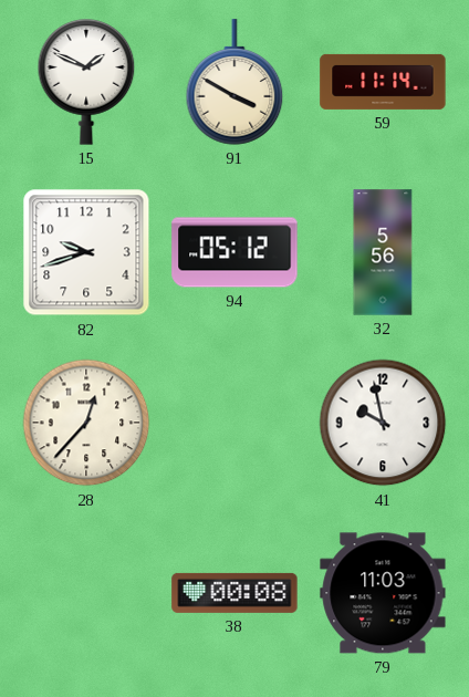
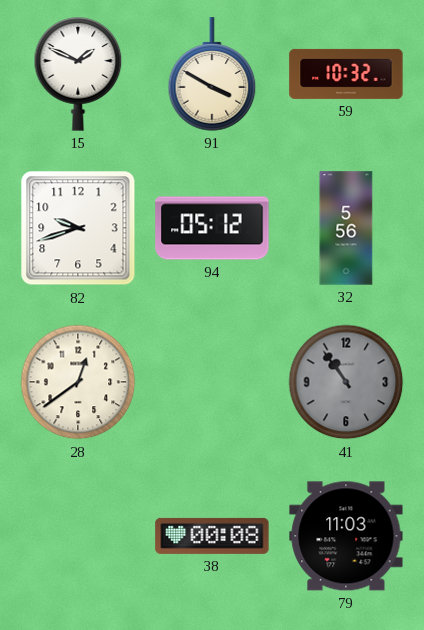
59: 11:14 -> 10:32 (346, 74)
28: 12:37 -> 12:39 (78, 382)
41: 9:58 -> 10:54 (346, 382)
41 dial: white -> grey (346, 382)
